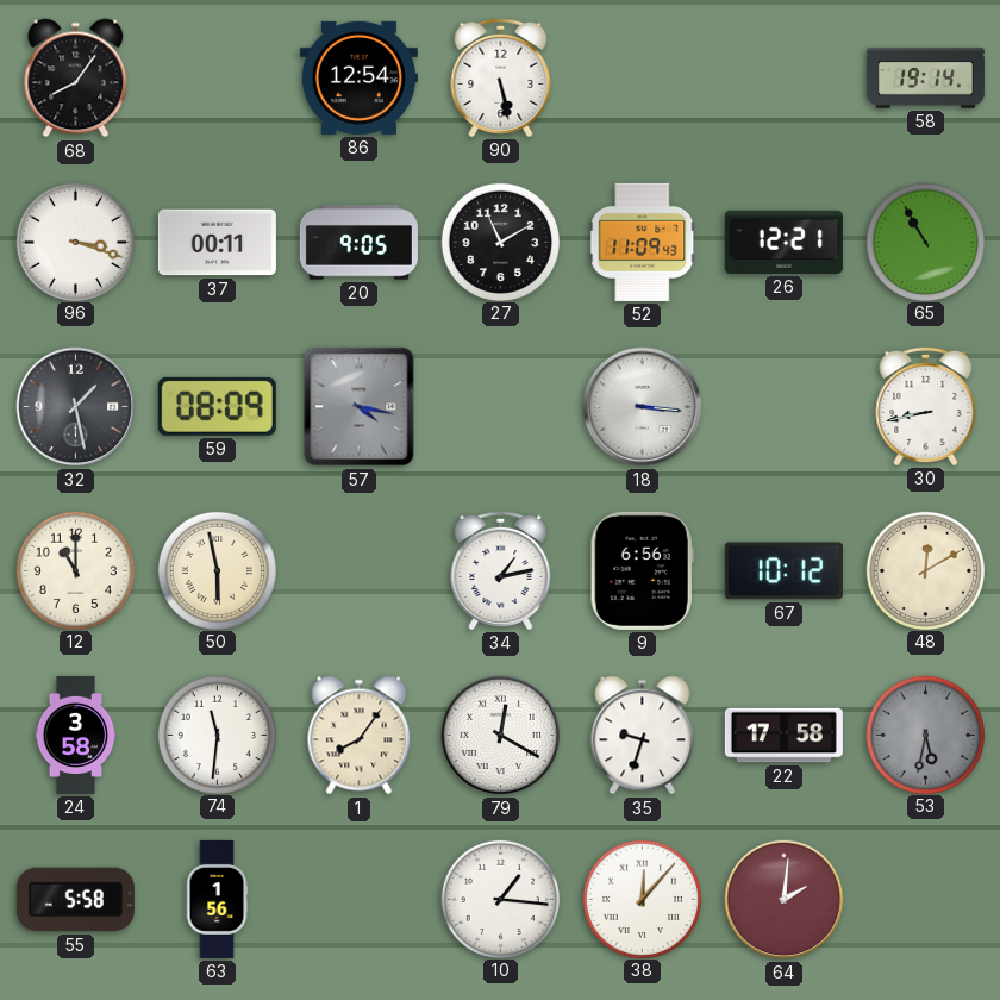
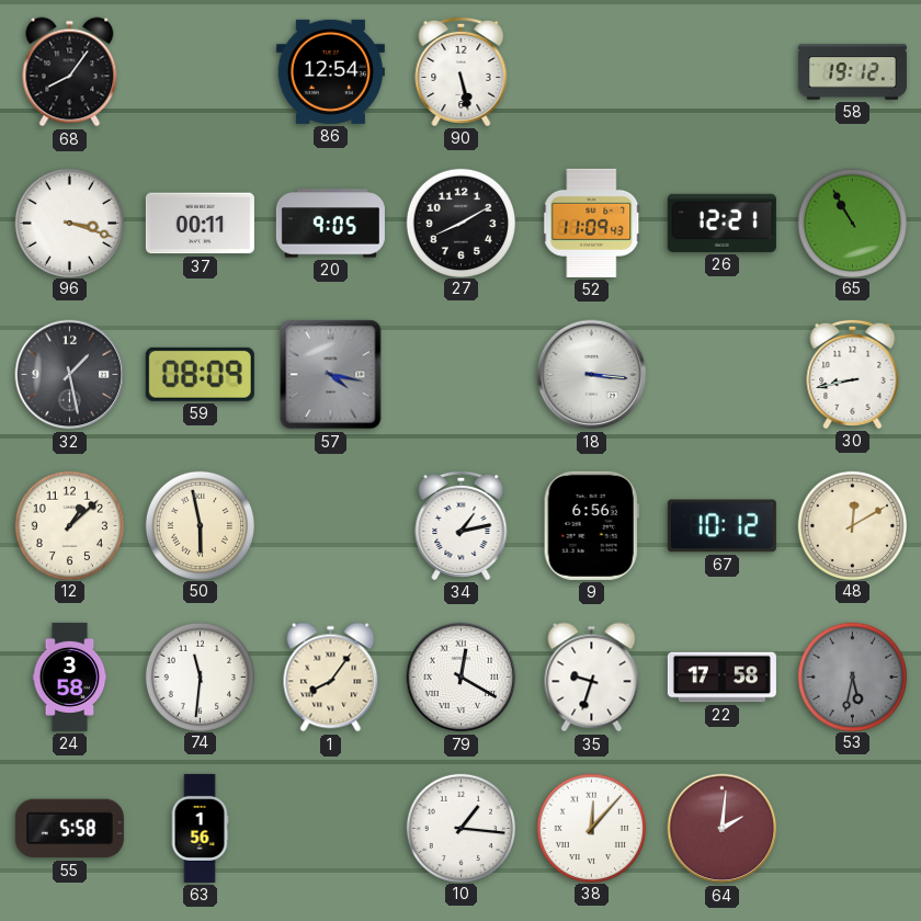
58: 19:14 -> 19:12 (852, 72)
27: 11:10 -> 8:10 (461, 223)
12: 11:00 -> 1:08 (69, 525)
